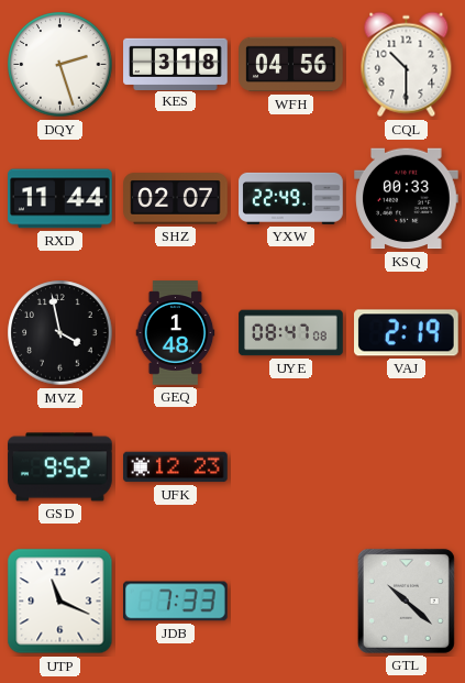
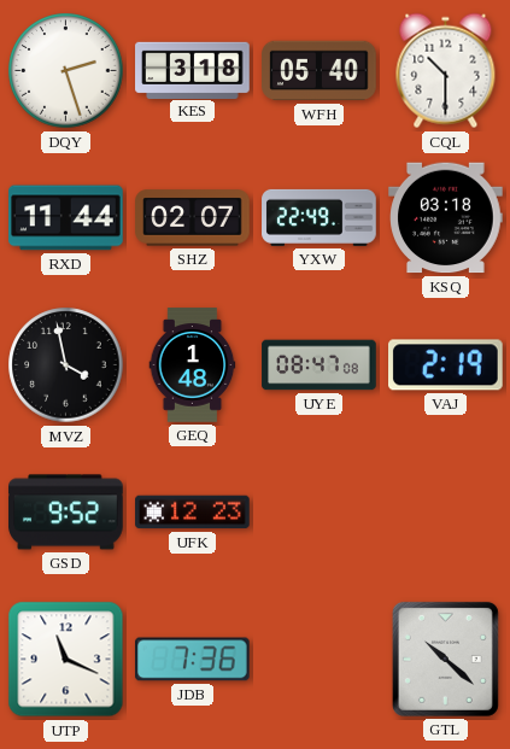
WFH: 04:56 -> 05:40 (320, 71)
KSQ: 00:33 -> 03:18 (446, 218)
JDB: 7:33 -> 7:36 (193, 660)
